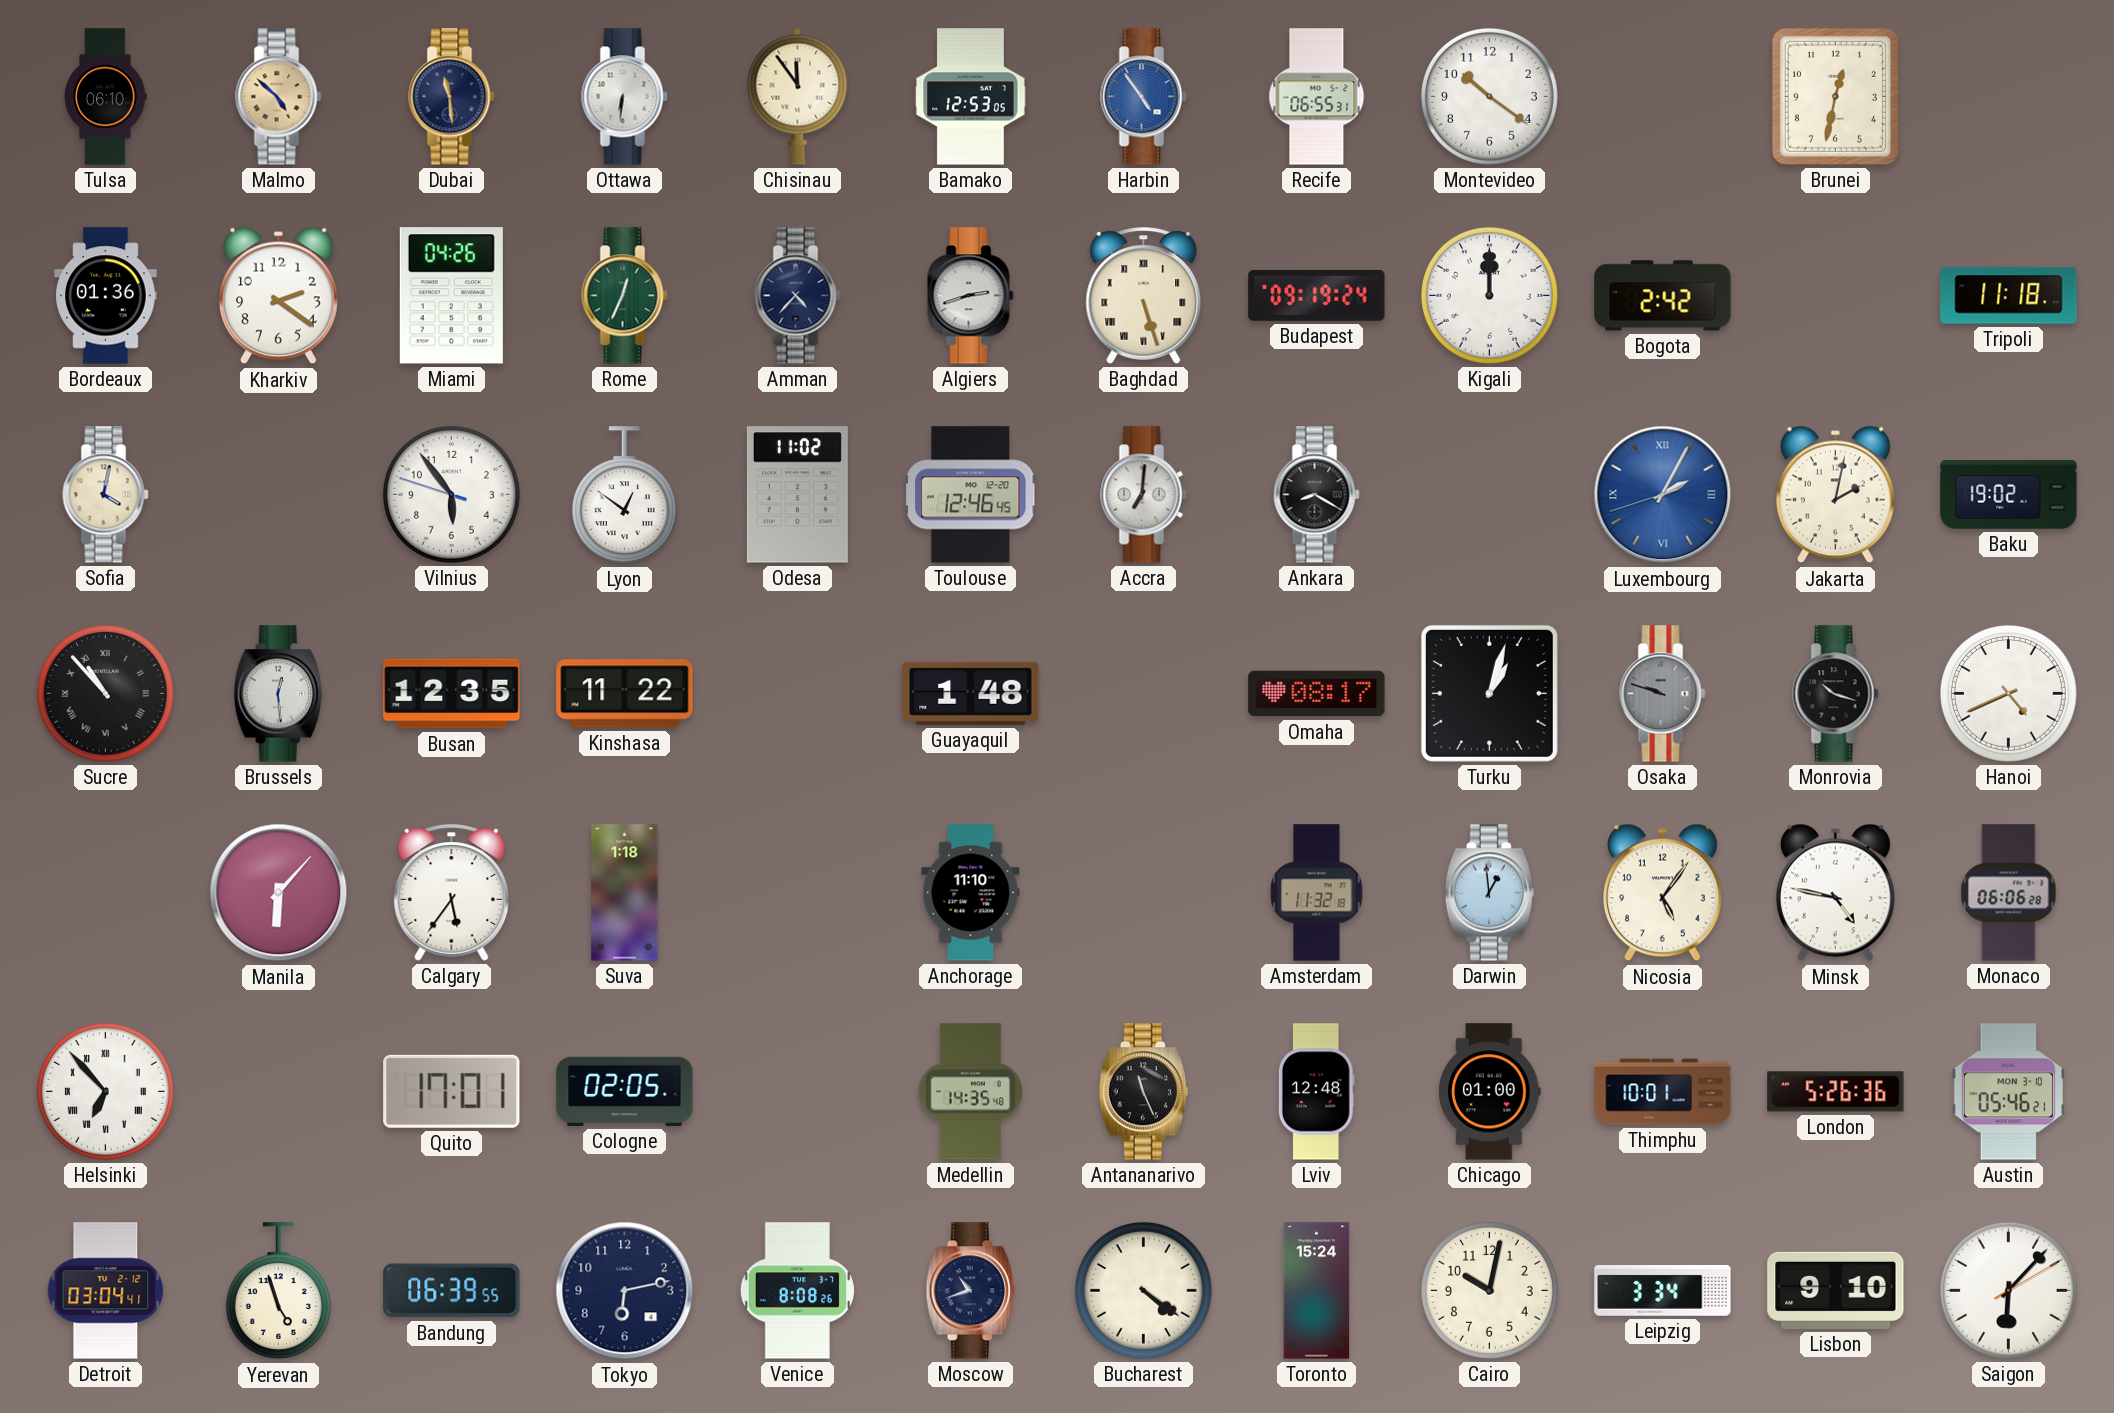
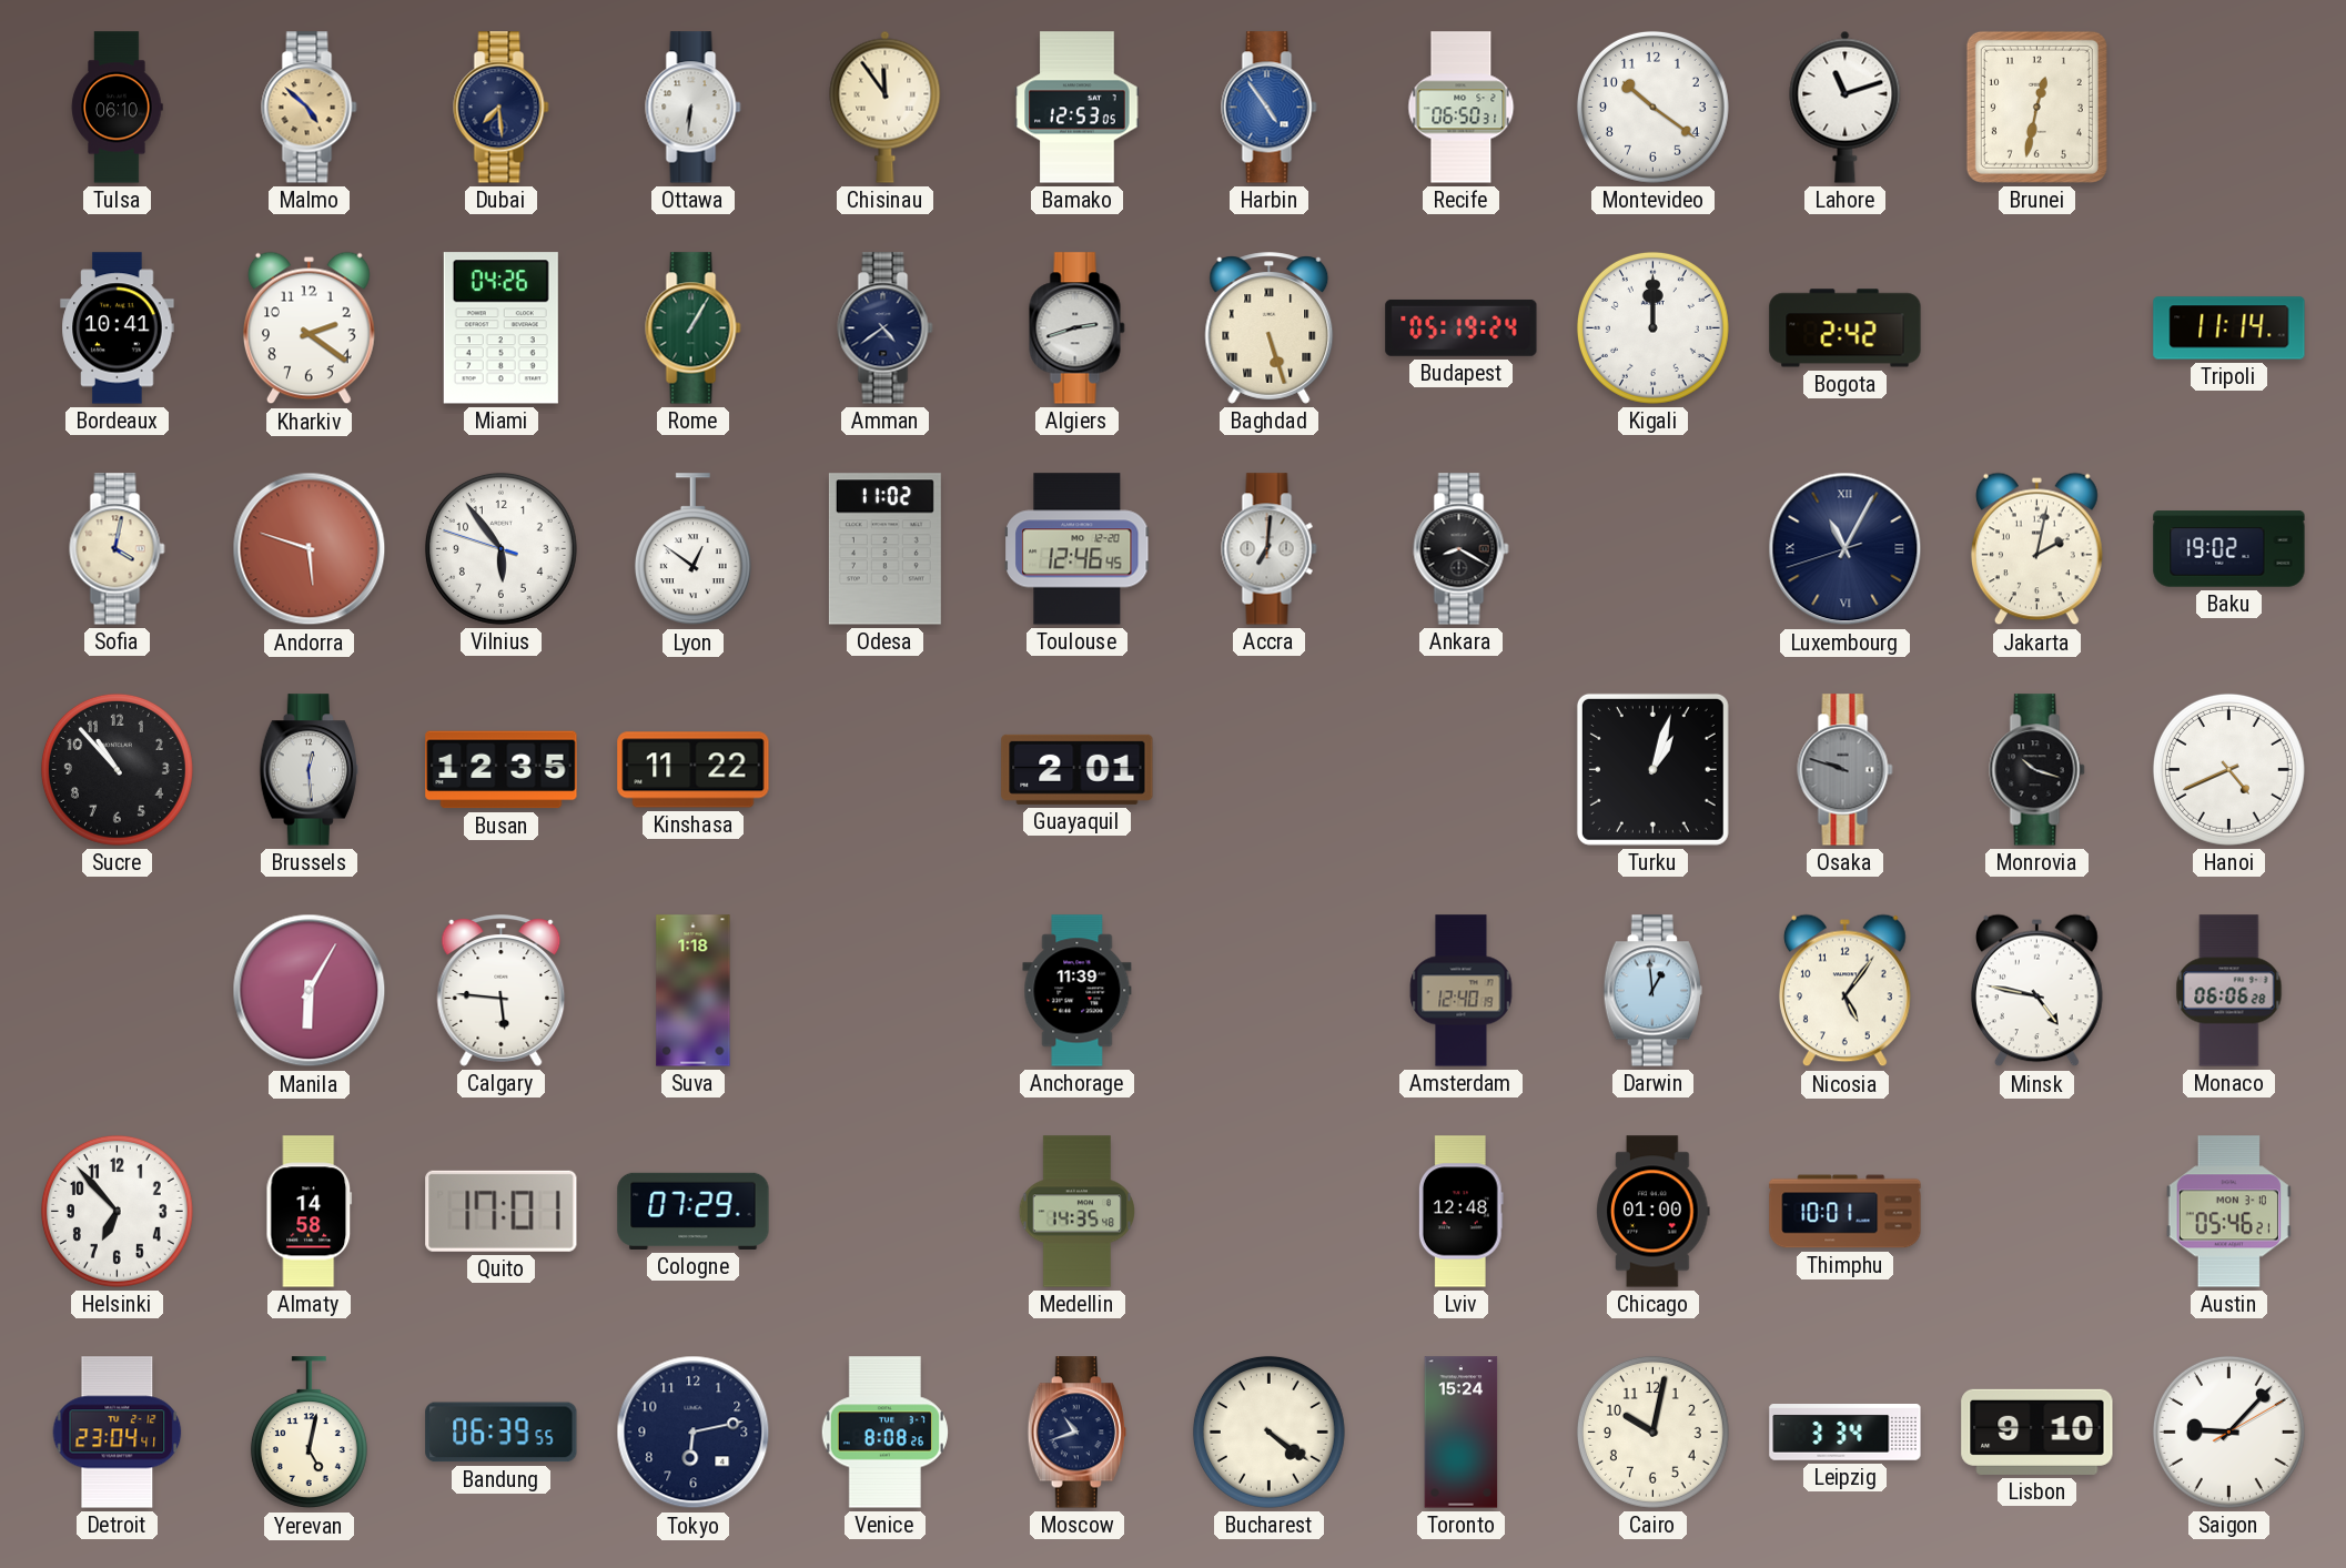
Dubai: 11:29 -> 7:29 (502, 108)
Recife: 06:55 -> 06:50 (1462, 108)
Lahore: none -> 11:12 (1846, 107)
Bordeaux: 01:36 -> 10:41 (118, 328)
Rome: 12:34 -> 1:05 (694, 328)
Amman: 4:37 -> 4:39 (886, 328)
Budapest: 09:19 -> 05:19 (1462, 327)
Tripoli: 11:18 -> 11:14 (2229, 328)
Andorra: none -> 5:48 (310, 549)
Luxembourg: 2:04 -> 11:04 (1846, 549)
Luxembourg dial: blue -> navy (1846, 549)
Sucre numerals: Roman -> Arabic (117, 769)
Guayaquil: 1:48 -> 2:01 (1078, 769)
Omaha: 08:17 -> none (1317, 694)
Manila: 6:07 -> 6:05 (310, 991)
Calgary: 5:36 -> 5:46 (502, 991)
Anchorage: 11:10 -> 11:39 (1078, 991)
Amsterdam: 11:32 -> 12:40 (1462, 991)
Helsinki numerals: Roman -> Arabic (117, 1211)
Almaty: none -> 14:58 (310, 1212)
Cologne: 02:05 -> 07:29 (694, 1211)
Antananarivo: 11:26 -> none (1143, 1092)
London: 5:26 -> none (1836, 1092)
Detroit: 03:04 -> 23:04 (118, 1433)
Yerevan: 4:57 -> 5:02 (309, 1433)
Saigon: 6:07 -> 9:07 (2228, 1432)
